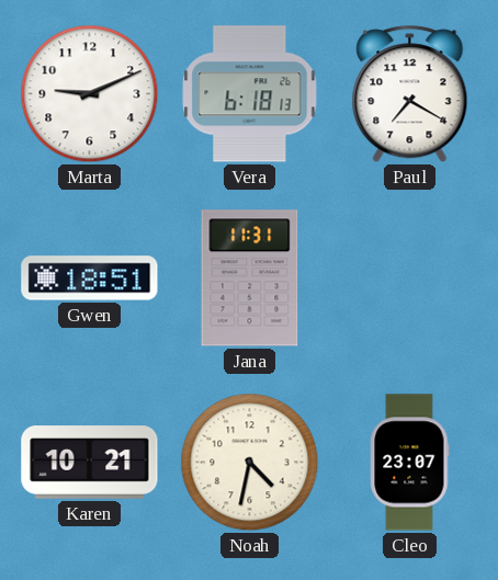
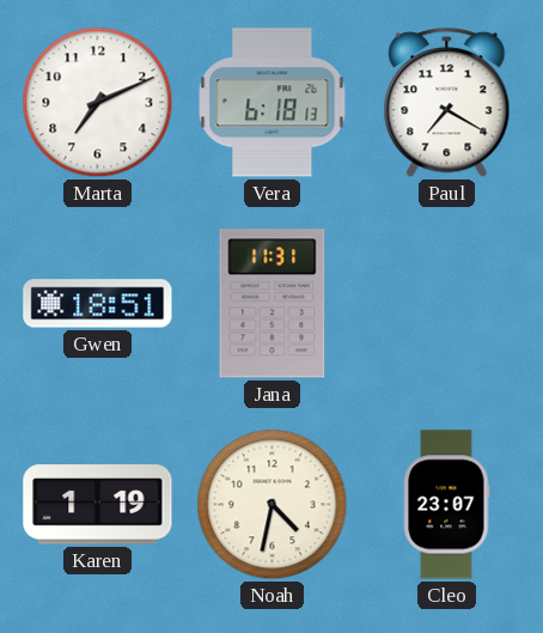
Marta: 9:11 -> 7:11 (98, 103)
Karen: 10:21 -> 1:19 (98, 505)
